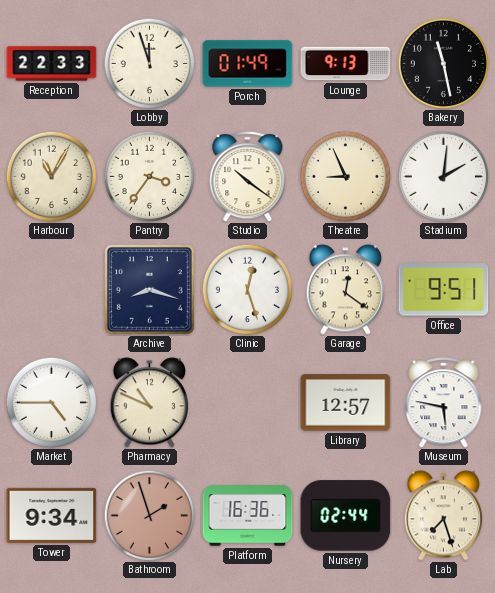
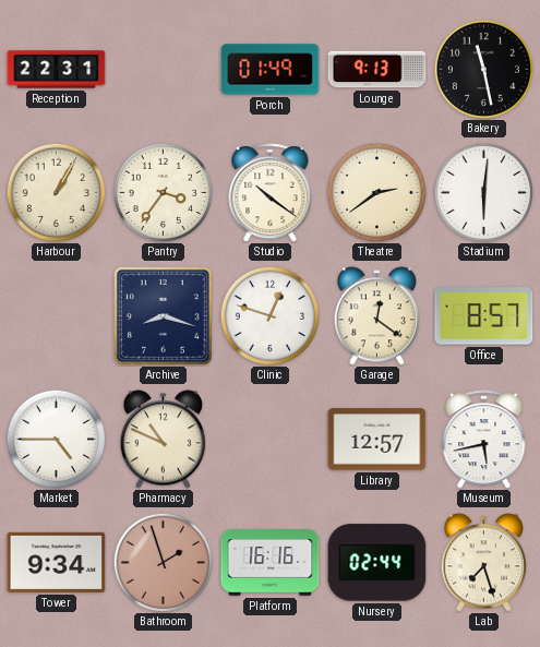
Reception: 22:33 -> 22:31 (57, 70)
Lobby: 11:57 -> none (149, 63)
Harbour: 11:05 -> 1:05 (56, 192)
Theatre: 8:56 -> 2:39 (376, 192)
Stadium: 2:01 -> 6:01 (483, 192)
Clinic: 12:27 -> 12:48 (269, 315)
Office: 9:51 -> 8:57 (484, 316)
Museum: 5:47 -> 5:43 (484, 440)
Platform: 16:36 -> 16:16 (271, 563)
